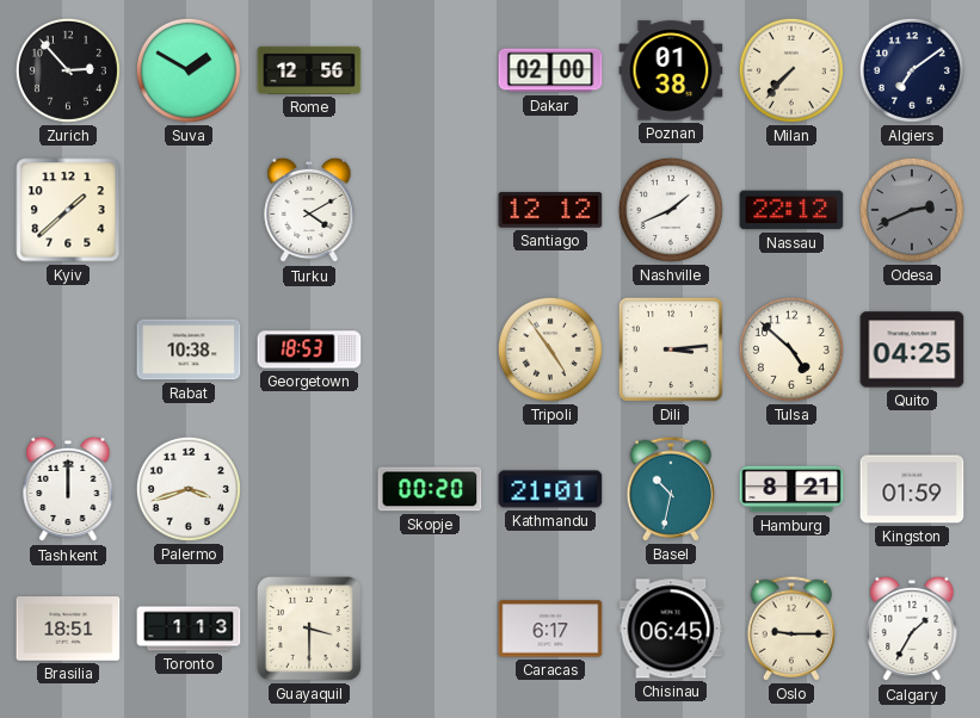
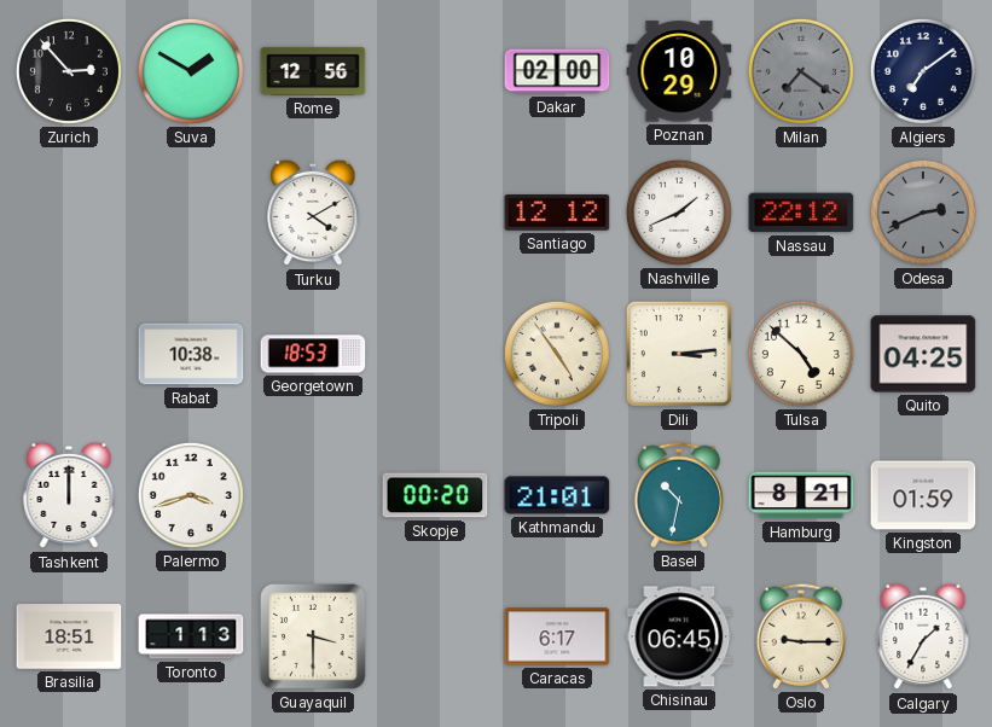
Poznan: 01:38 -> 10:29 (679, 71)
Milan: 7:37 -> 7:21 (801, 71)
Milan dial: cream -> grey (801, 71)
Kyiv: 1:38 -> none (68, 210)
